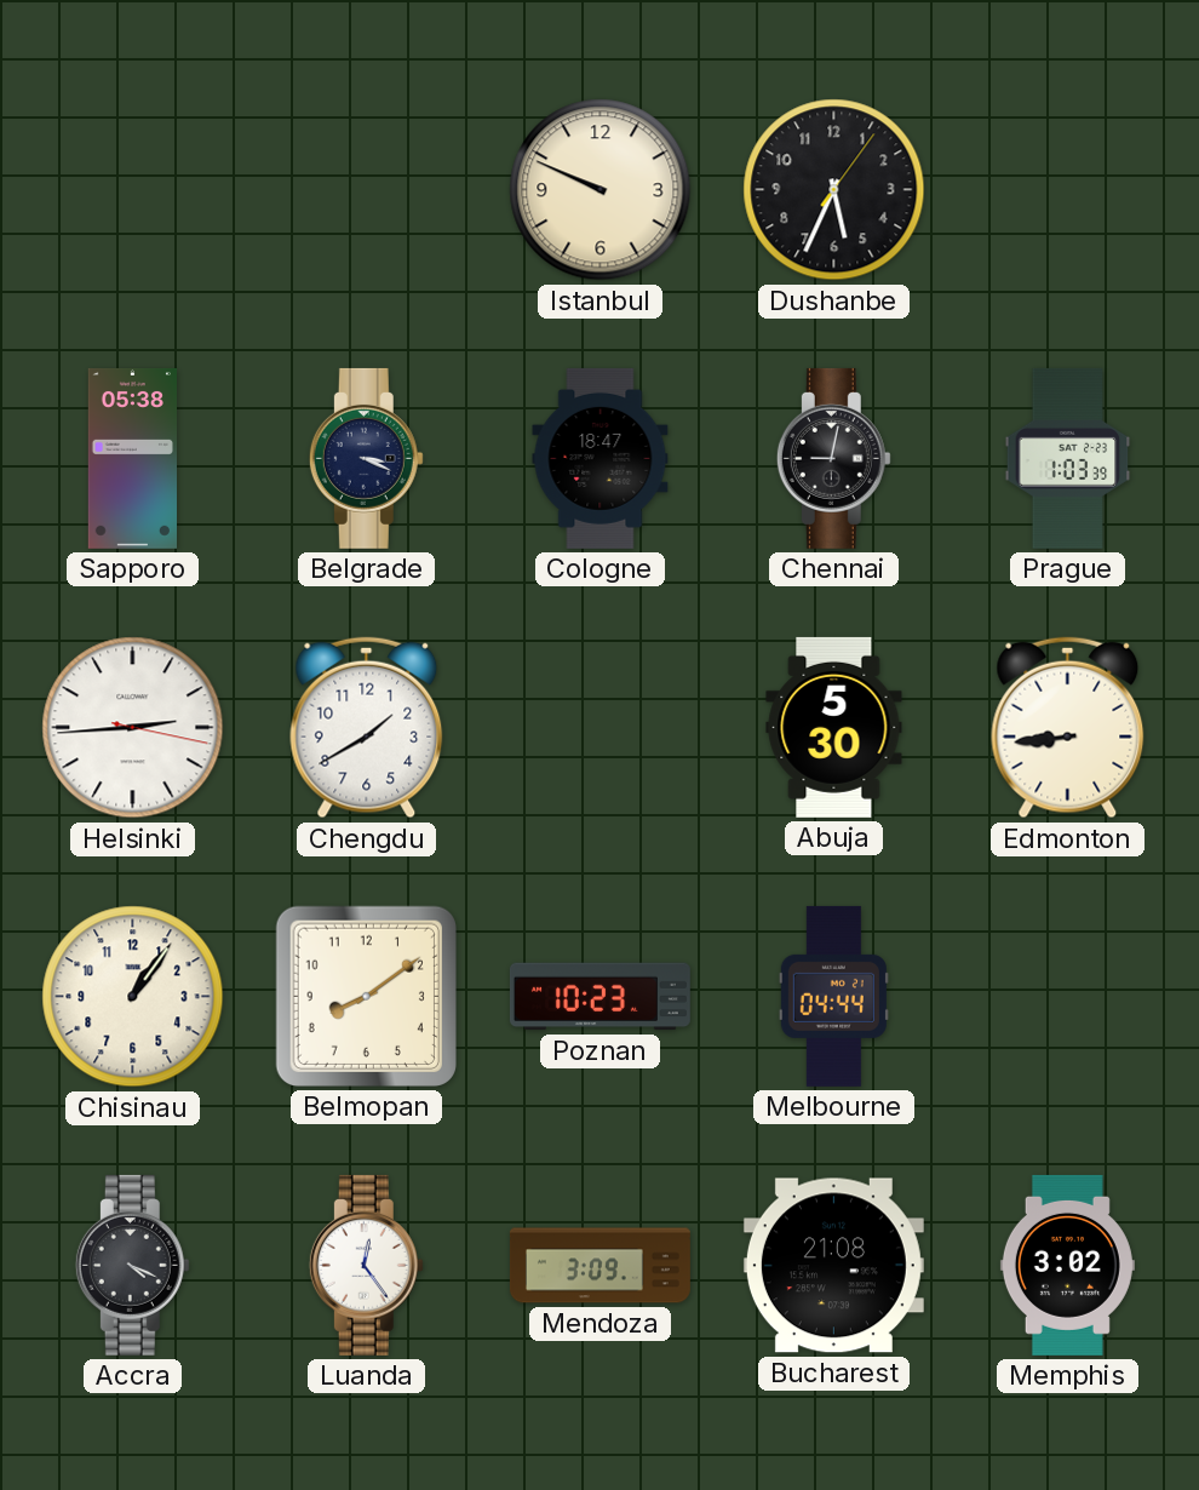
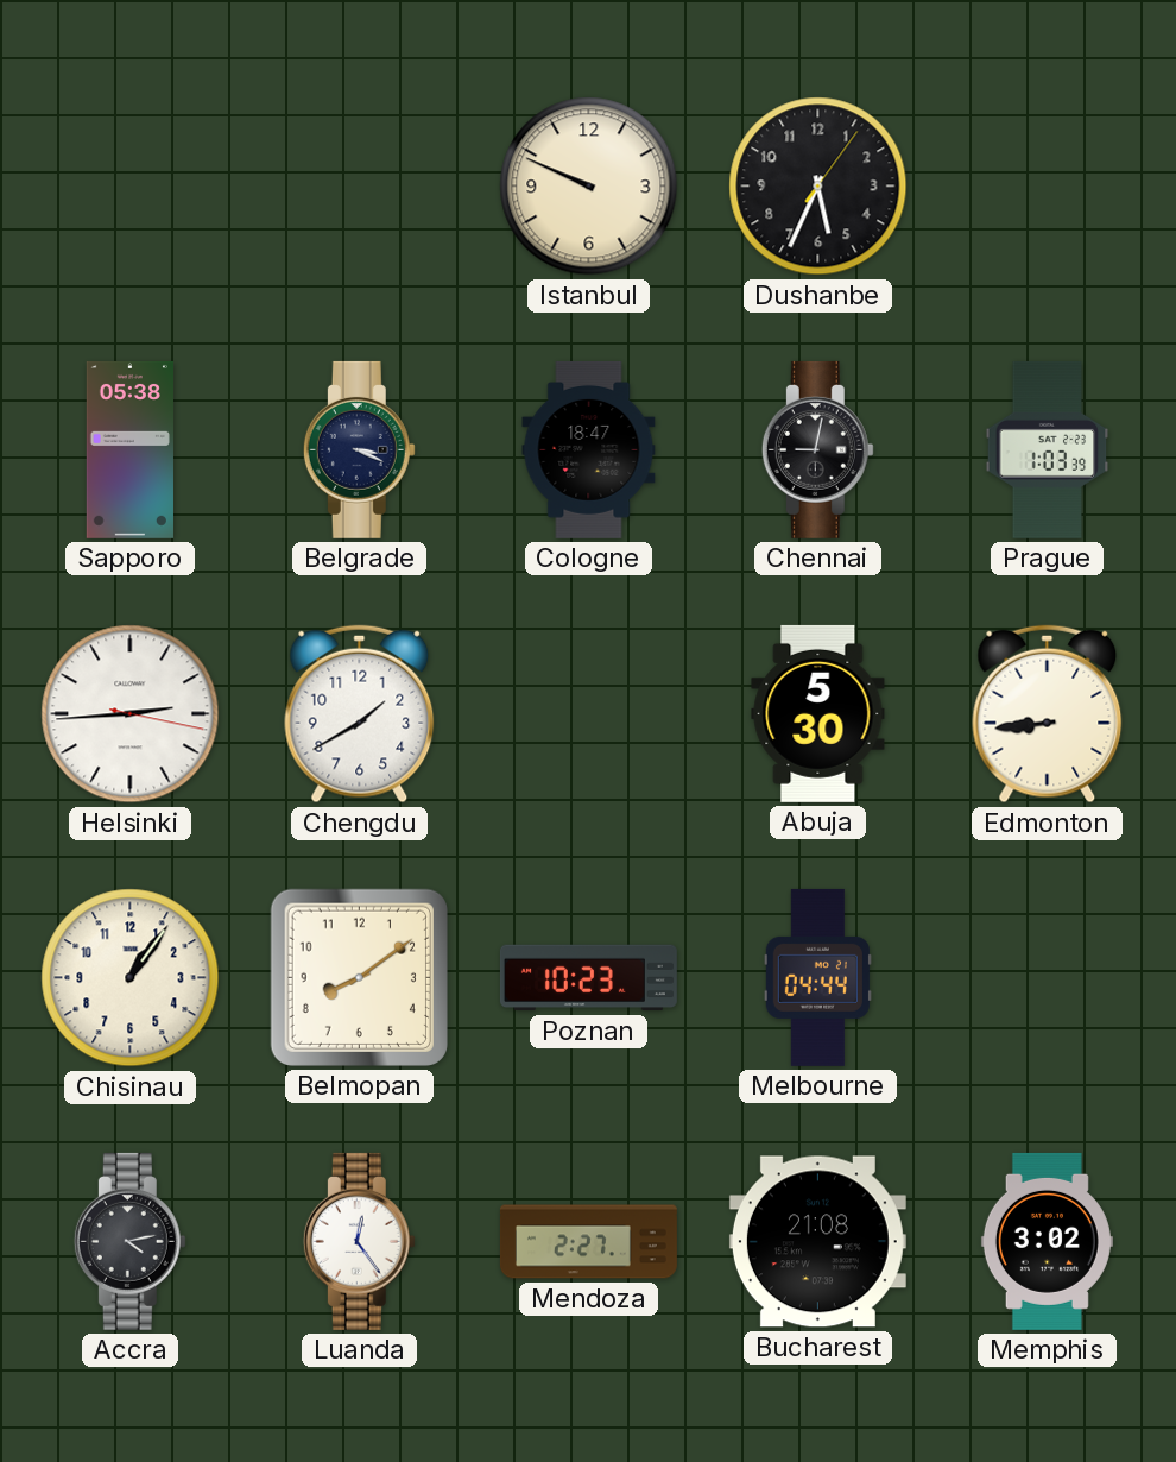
Accra: 4:19 -> 4:13 (129, 1241)
Mendoza: 3:09 -> 2:27 (588, 1242)
